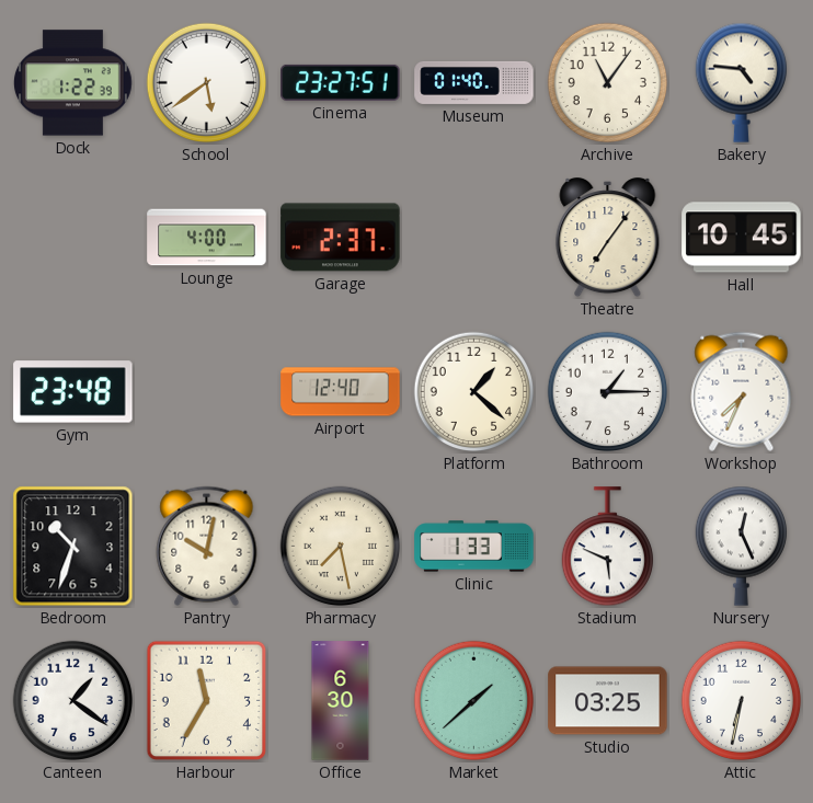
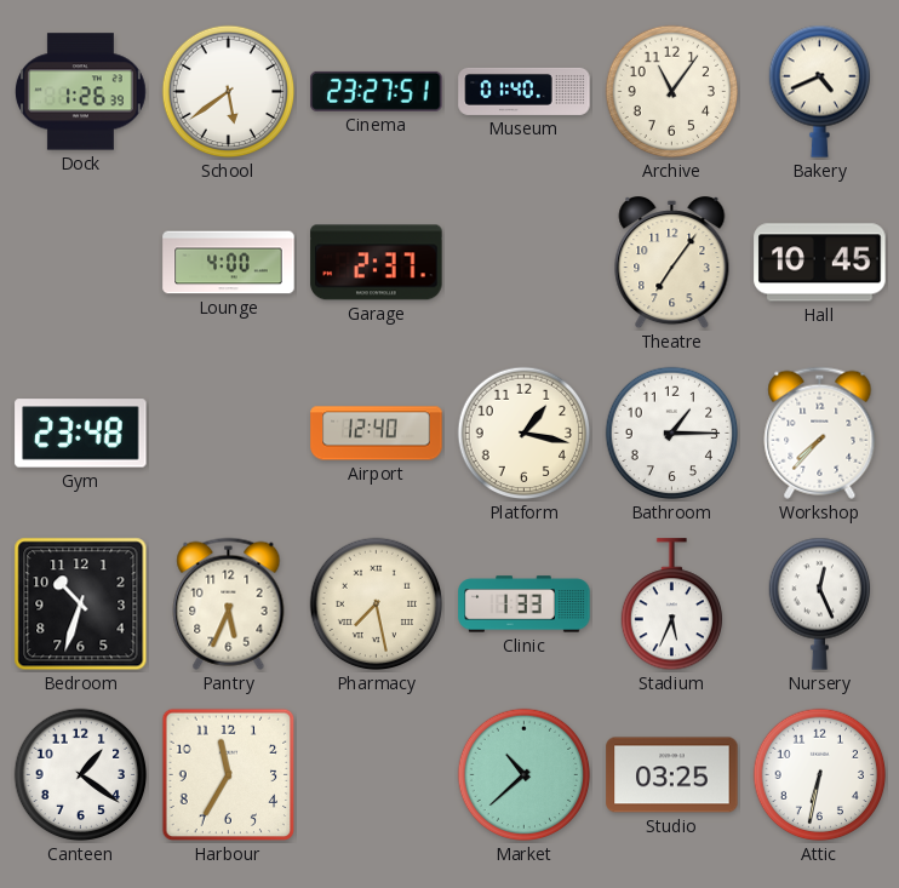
Dock: 1:22 -> 1:26 (81, 92)
Bakery: 4:46 -> 4:41 (819, 91)
Platform: 1:22 -> 1:17 (525, 434)
Workshop: 7:34 -> 7:37 (820, 432)
Pantry: 10:02 -> 5:34 (229, 603)
Stadium: 5:49 -> 5:34 (671, 605)
Office: 6:30 -> none (341, 701)
Market: 1:38 -> 10:38 (525, 775)
